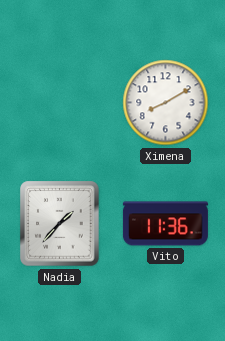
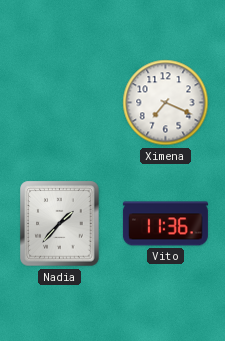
Ximena: 8:10 -> 7:19 (166, 103)
